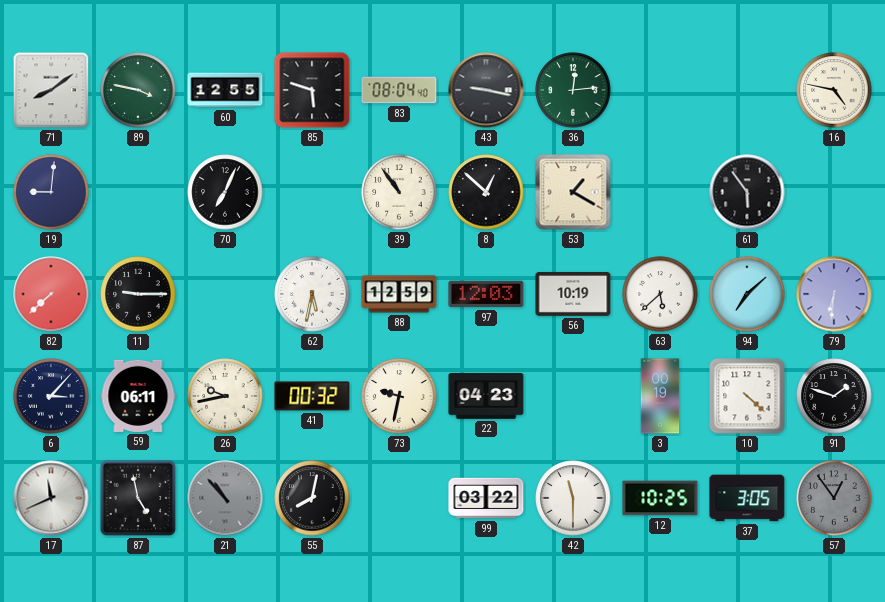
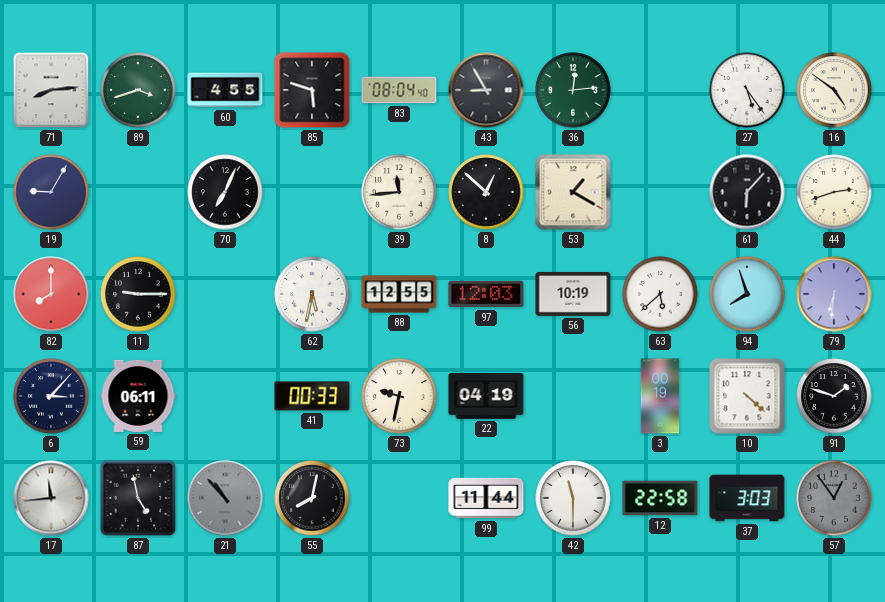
71: 8:09 -> 8:14 (51, 90)
89: 3:47 -> 3:42 (138, 90)
60: 12:55 -> 4:55 (225, 90)
43: 9:17 -> 8:55 (486, 90)
27: none -> 5:24 (747, 90)
16: 4:47 -> 4:51 (834, 90)
19: 9:01 -> 9:05 (51, 192)
39: 10:54 -> 11:44 (399, 192)
61: 5:54 -> 6:07 (747, 192)
44: none -> 2:42 (834, 192)
82: 7:38 -> 8:00 (51, 294)
88: 12:59 -> 12:55 (399, 294)
94: 7:08 -> 7:57 (747, 294)
26: 9:43 -> none (225, 396)
41: 00:32 -> 00:33 (312, 396)
22: 04:23 -> 04:19 (486, 396)
17: 11:41 -> 11:44 (51, 498)
99: 03:22 -> 11:44 (486, 498)
12: 10:25 -> 22:58 (660, 498)
37: 3:05 -> 3:03 (747, 498)
